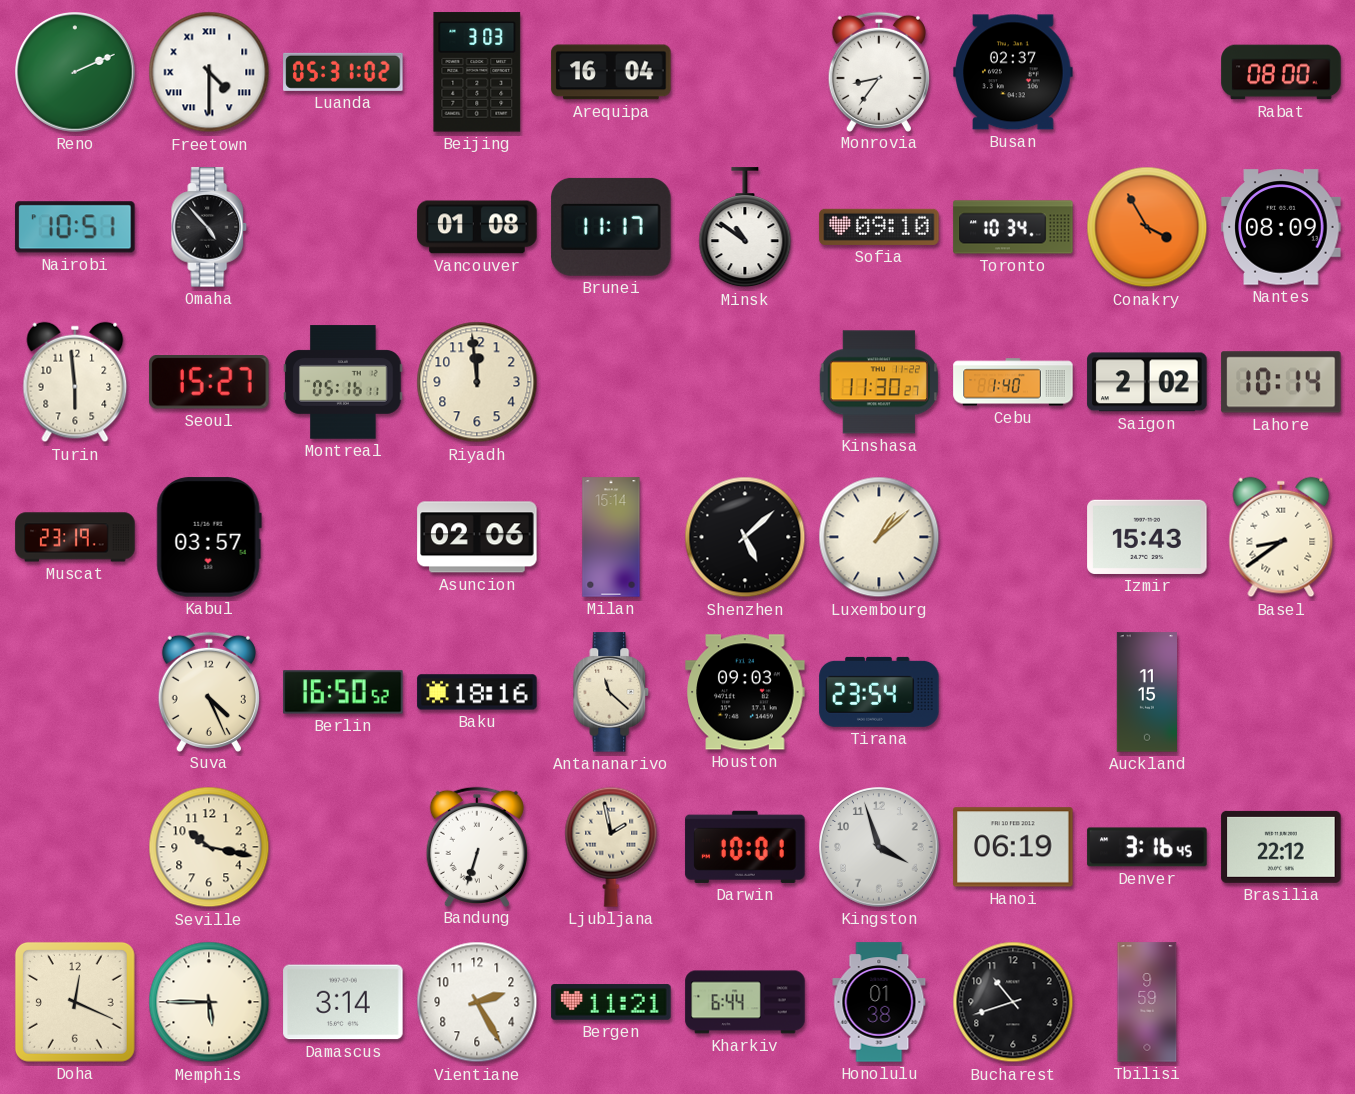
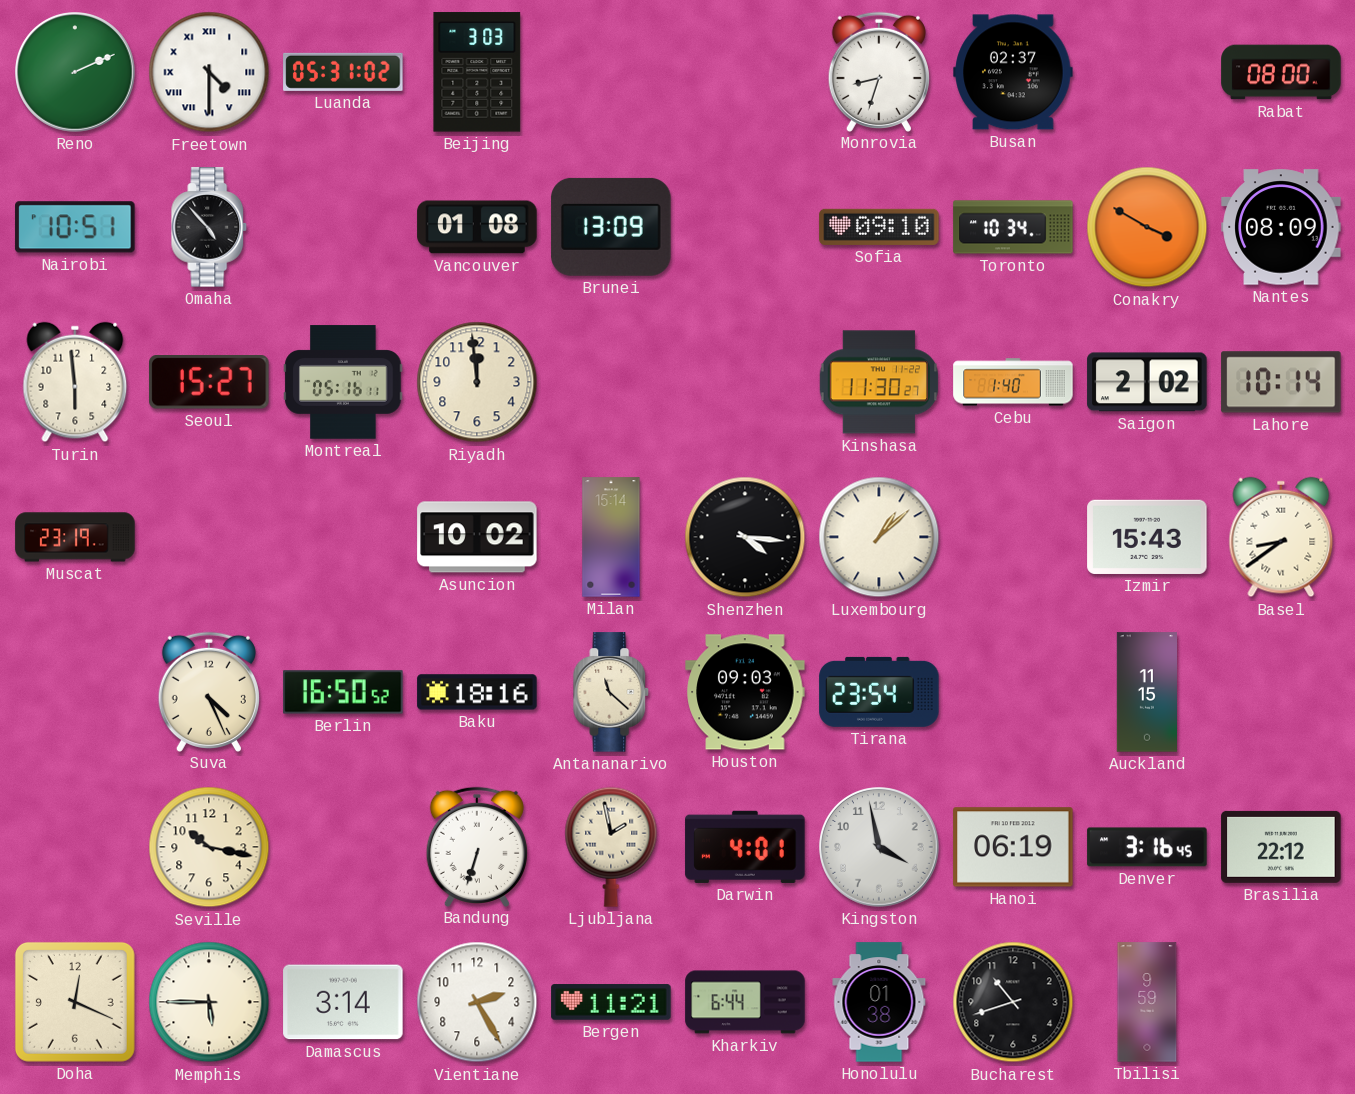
Arequipa: 16:04 -> none (611, 72)
Monrovia: 8:36 -> 8:33 (879, 71)
Brunei: 11:17 -> 13:09 (611, 227)
Minsk: 10:51 -> none (745, 228)
Conakry: 3:55 -> 3:50 (1147, 227)
Kabul: 03:57 -> none (209, 537)
Asuncion: 02:06 -> 10:02 (477, 537)
Shenzhen: 5:08 -> 4:16 (745, 537)
Darwin: 10:01 -> 4:01 (745, 847)
Kingston: 3:57 -> 3:58 (879, 847)
